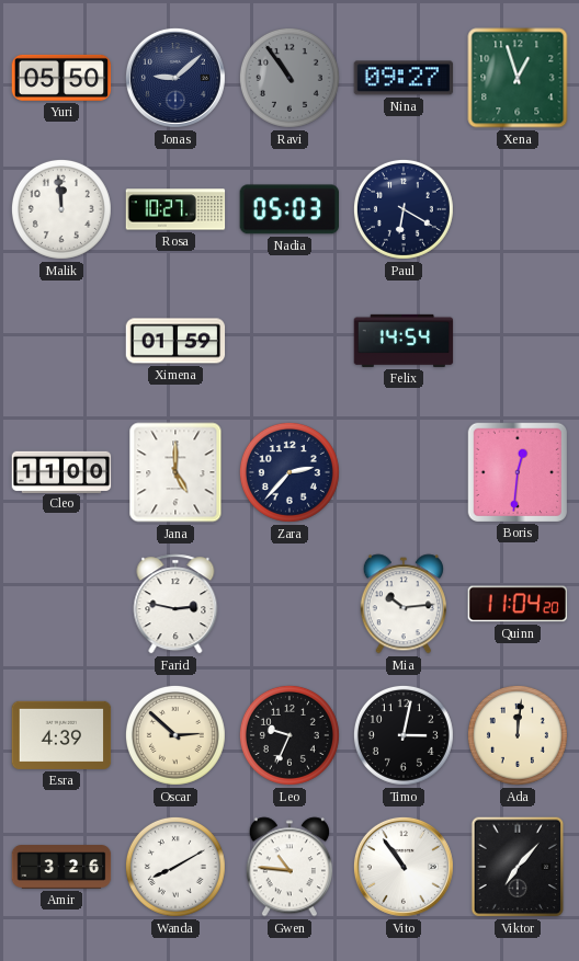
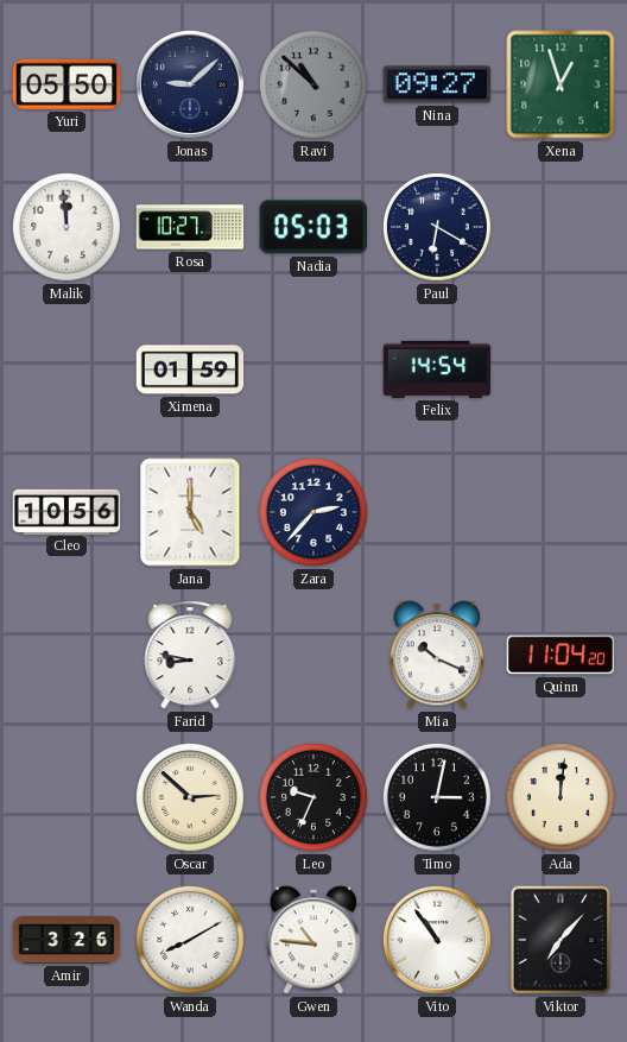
Ravi: 10:54 -> 10:52 (313, 84)
Cleo: 11:00 -> 10:56 (66, 511)
Boris: 12:31 -> none (516, 471)
Farid: 2:47 -> 8:47 (190, 655)
Mia: 10:14 -> 10:19 (437, 655)
Esra: 4:39 -> none (61, 735)
